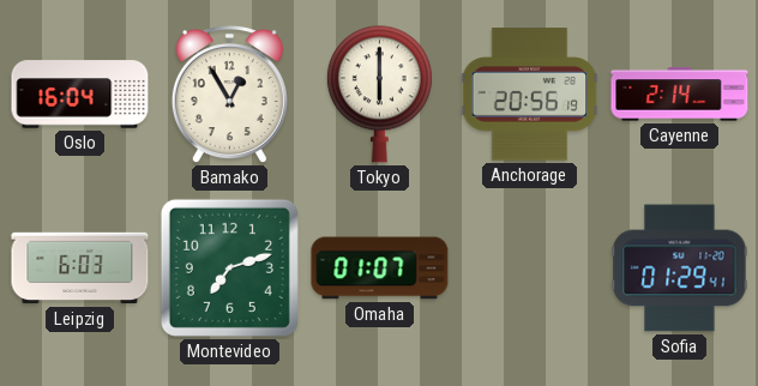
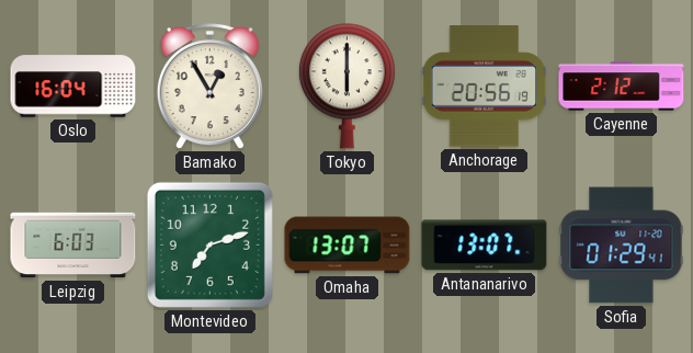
Cayenne: 2:14 -> 2:12 (622, 87)
Omaha: 01:07 -> 13:07 (348, 246)
Antananarivo: none -> 13:07 (485, 246)
